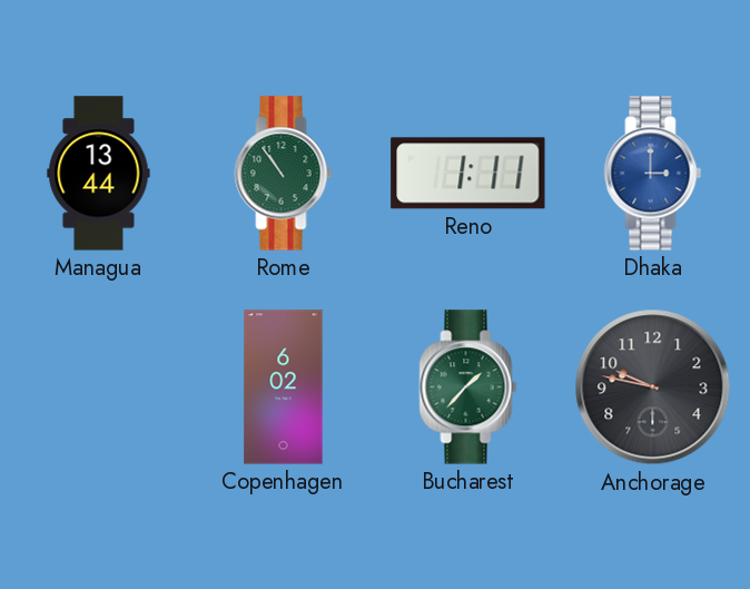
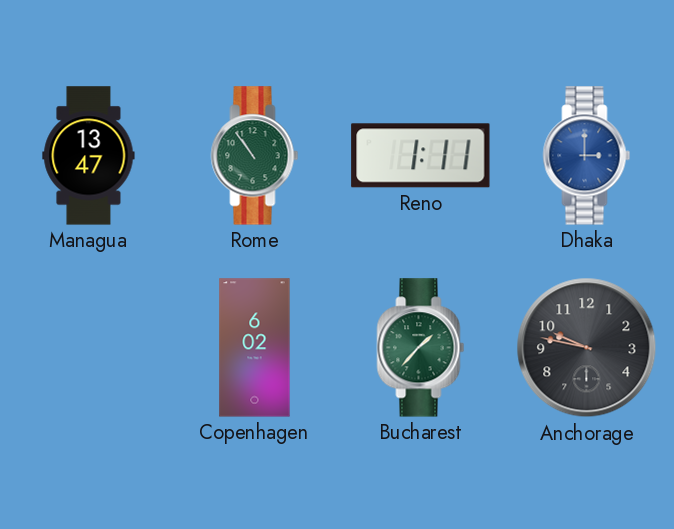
Managua: 13:44 -> 13:47 (89, 156)
